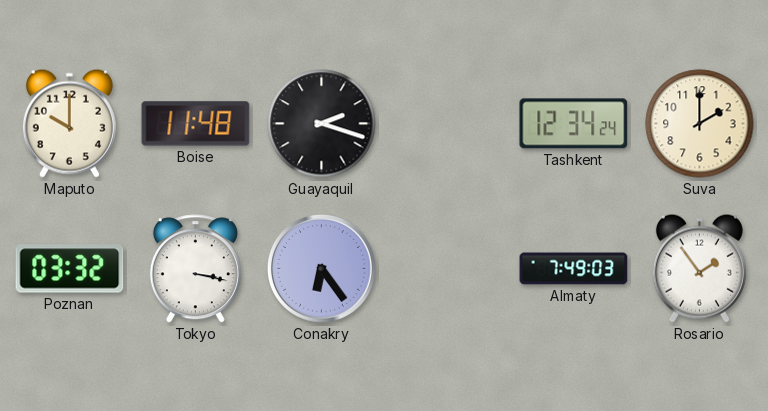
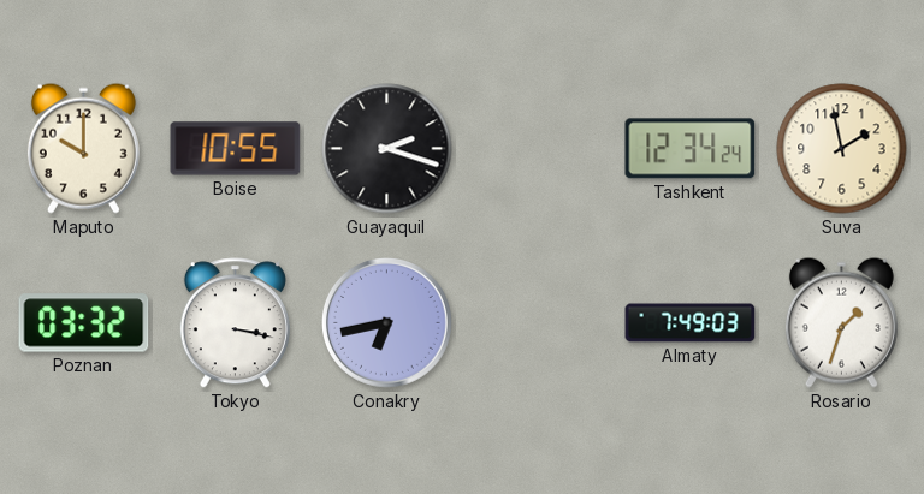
Boise: 11:48 -> 10:55 (236, 149)
Suva: 2:00 -> 1:58 (842, 149)
Conakry: 6:24 -> 6:43 (387, 323)
Rosario: 1:54 -> 1:33 (841, 322)
